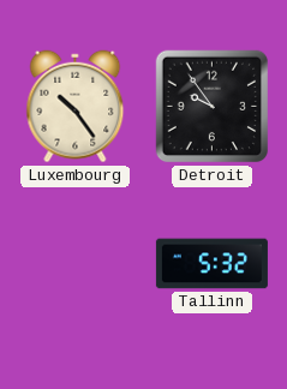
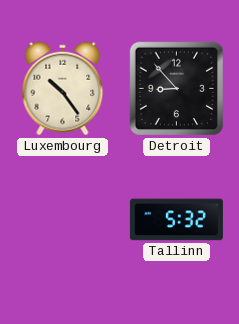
Detroit: 9:54 -> 8:53 (177, 89)
